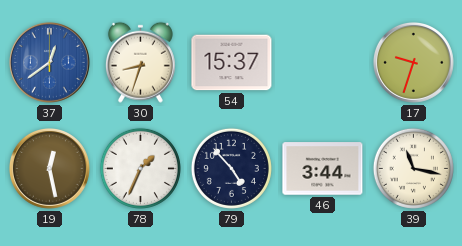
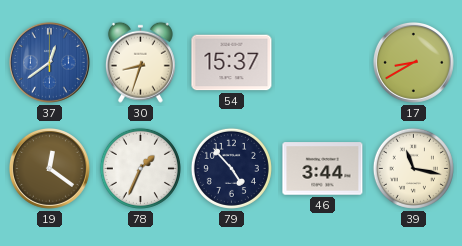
17: 9:33 -> 8:40 (413, 62)
19: 12:28 -> 12:21 (49, 168)
